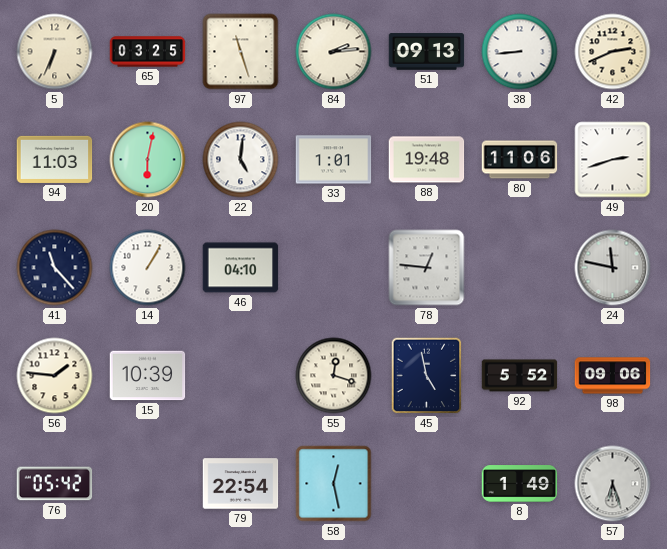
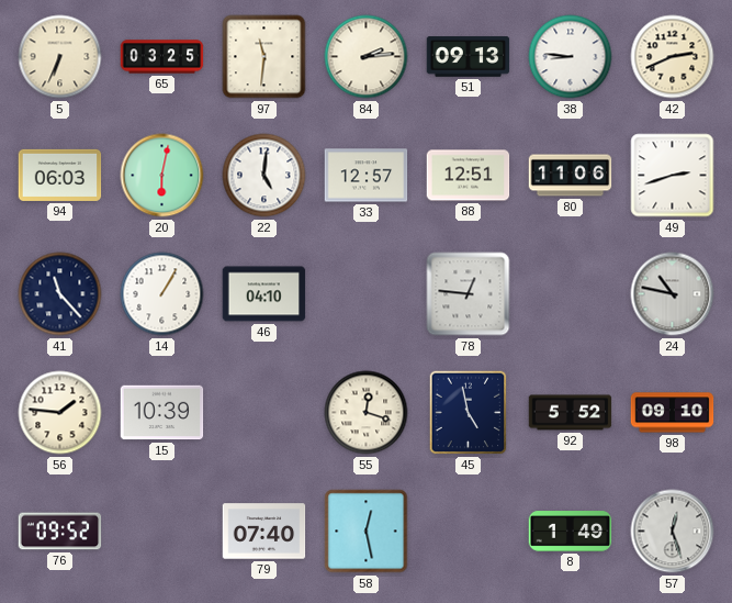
97: 11:27 -> 11:31 (264, 57)
38: 8:44 -> 8:46 (571, 57)
94: 11:03 -> 06:03 (60, 175)
33: 1:01 -> 12:57 (367, 176)
88: 19:48 -> 12:51 (469, 176)
24: 11:47 -> 10:47 (673, 294)
98: 09:06 -> 09:10 (673, 413)
76: 05:42 -> 09:52 (60, 532)
79: 22:54 -> 07:40 (264, 532)
57: 6:27 -> 12:27 (673, 532)
